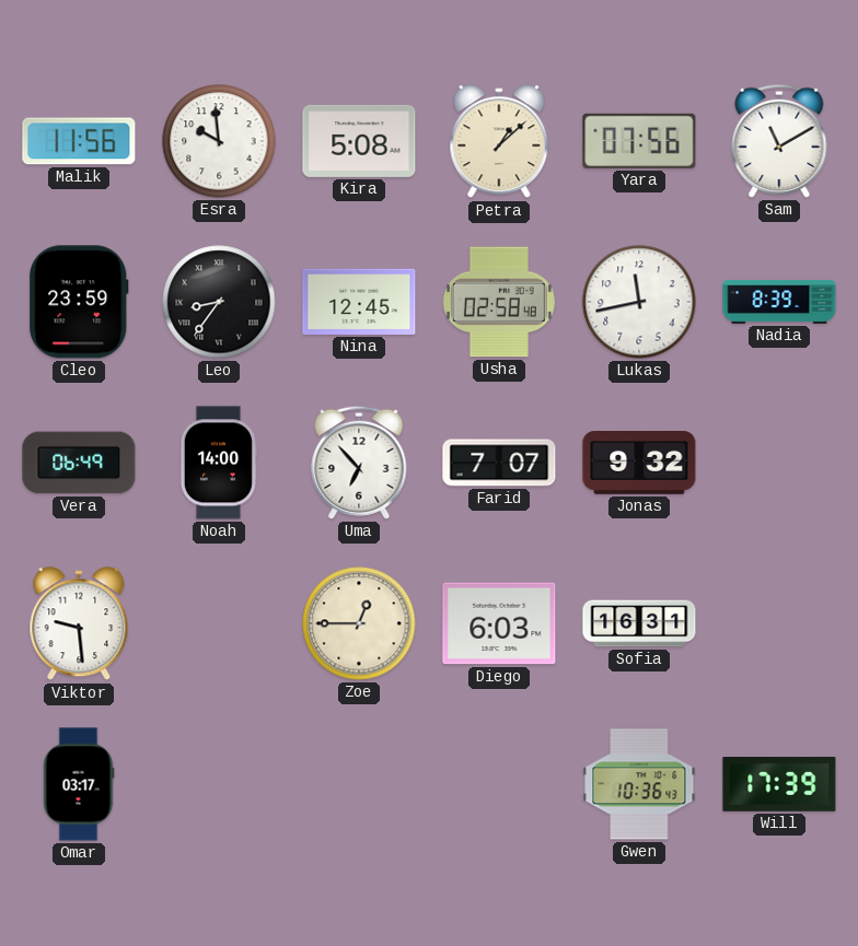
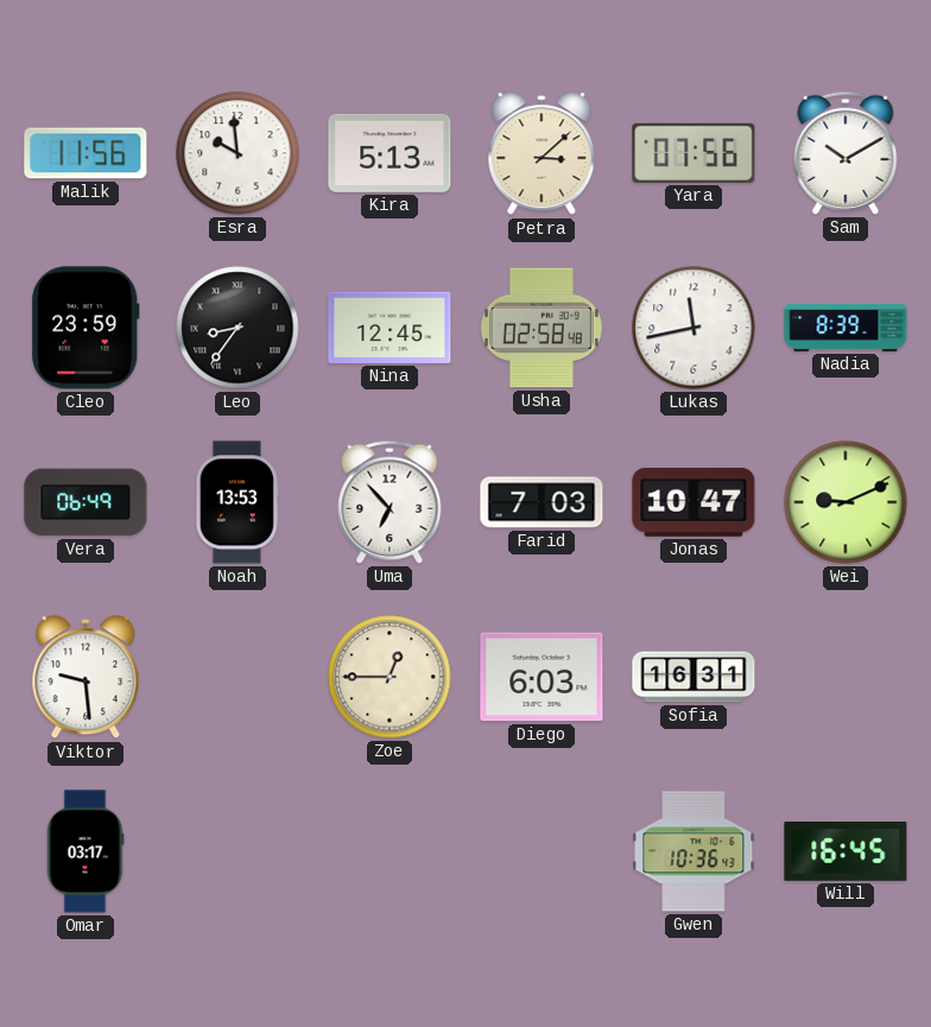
Kira: 5:08 -> 5:13 (389, 153)
Petra: 1:08 -> 3:08 (541, 154)
Sam: 11:10 -> 10:10 (845, 153)
Noah: 14:00 -> 13:53 (237, 502)
Farid: 7:07 -> 7:03 (541, 502)
Jonas: 9:32 -> 10:47 (693, 503)
Wei: none -> 9:11 (845, 502)
Will: 17:39 -> 16:45 (845, 852)
